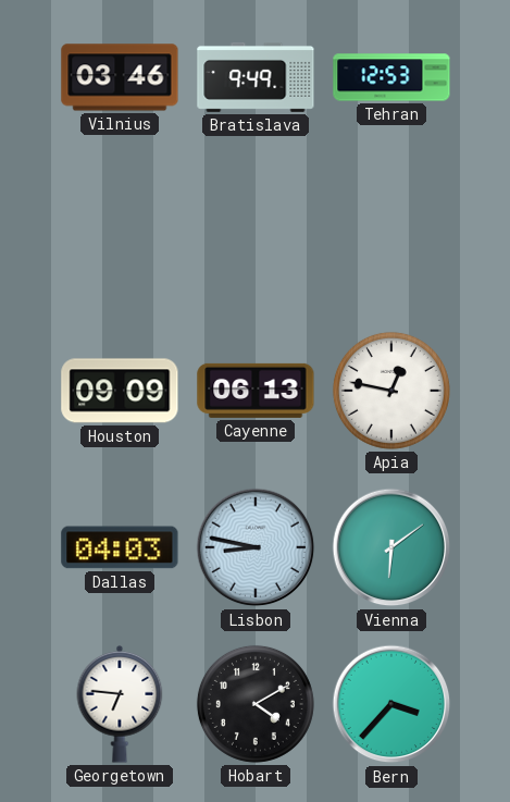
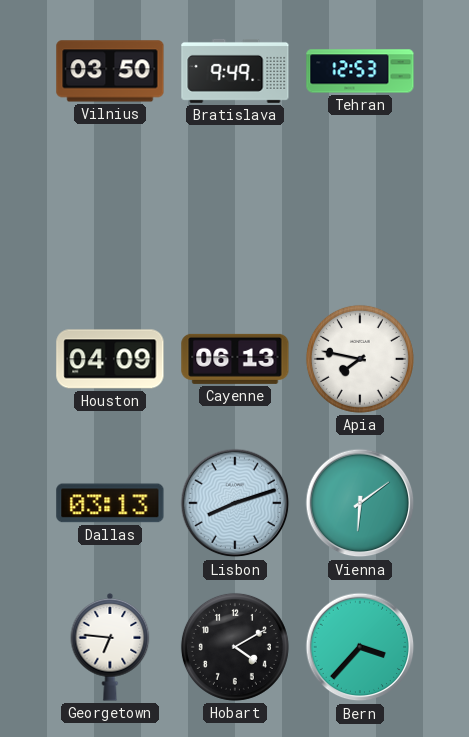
Vilnius: 03:46 -> 03:50 (110, 71)
Houston: 09:09 -> 04:09 (110, 359)
Apia: 12:47 -> 7:47 (360, 359)
Dallas: 04:03 -> 03:13 (110, 503)
Lisbon: 8:47 -> 8:12 (235, 503)
